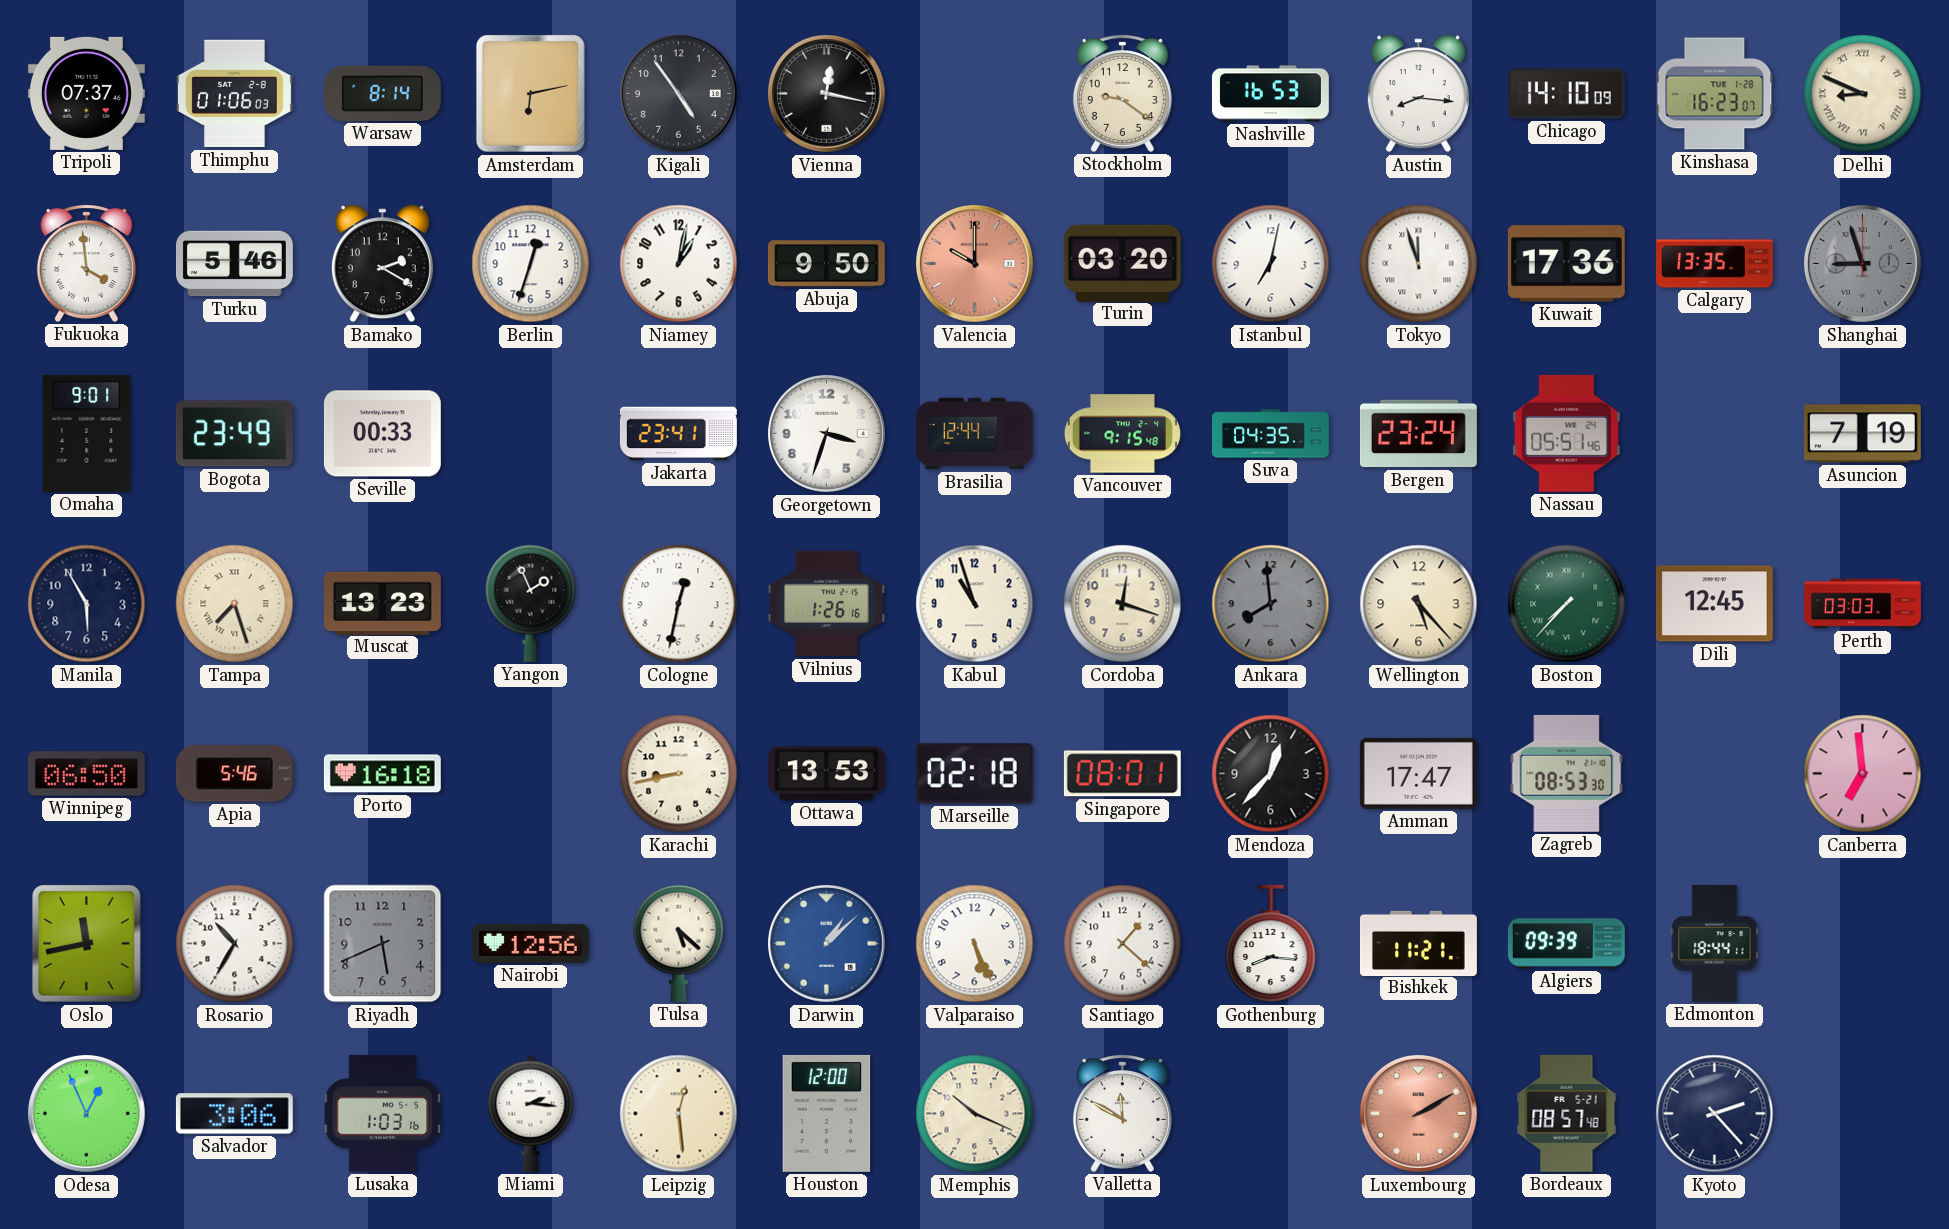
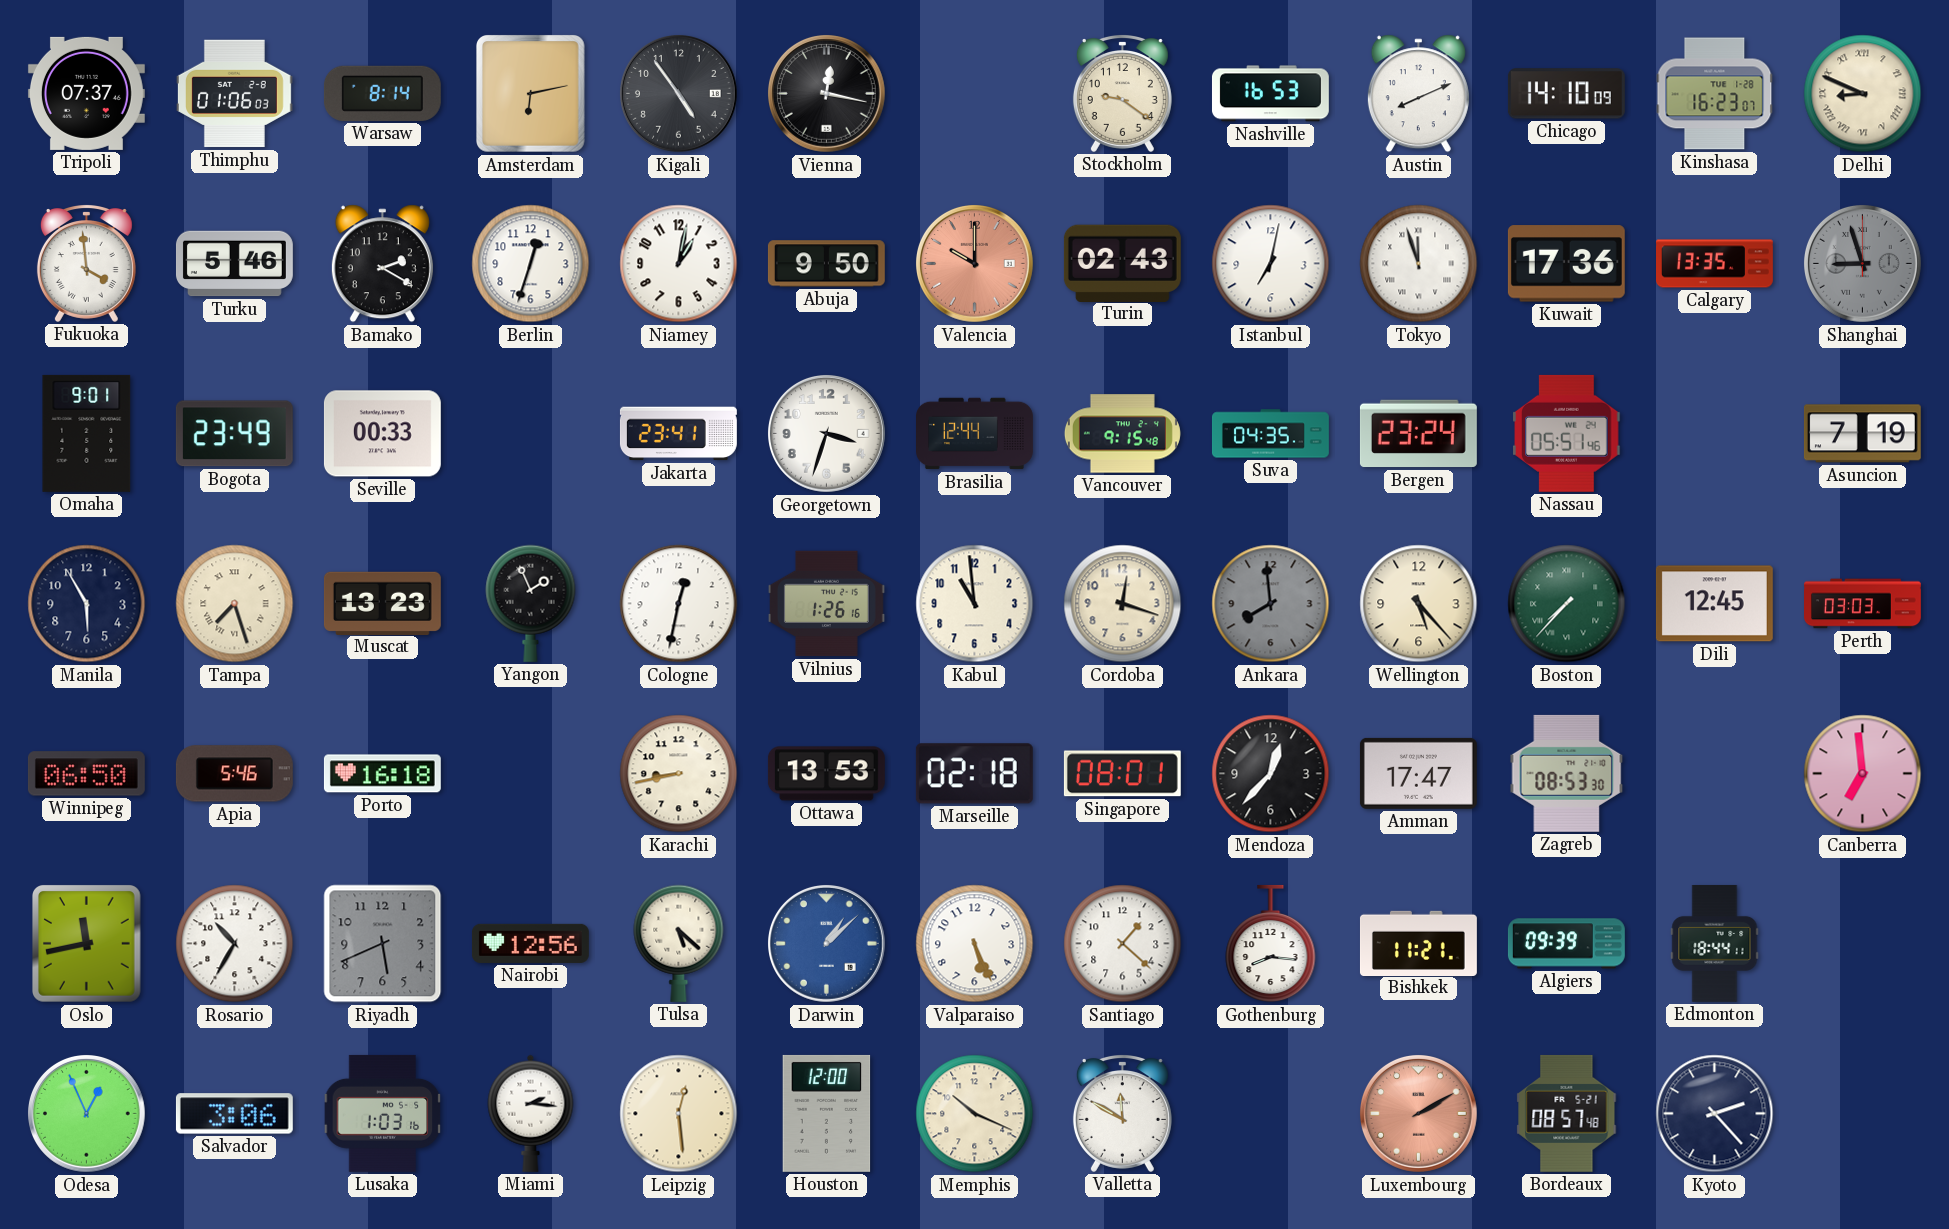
Austin: 8:16 -> 8:11 (1418, 94)
Turin: 03:20 -> 02:43 (1122, 263)
Kabul: 10:57 -> 10:59 (975, 604)
